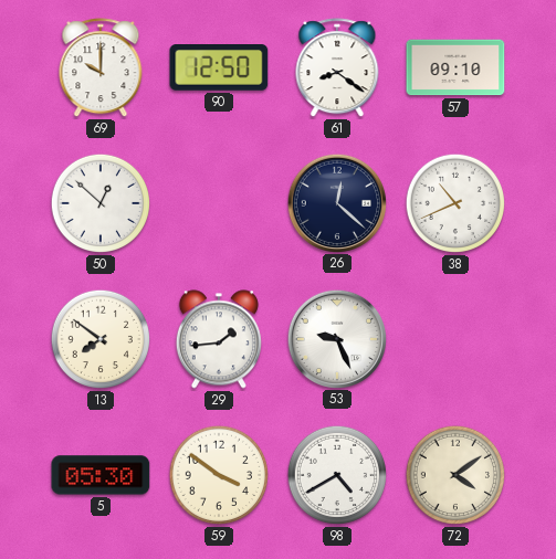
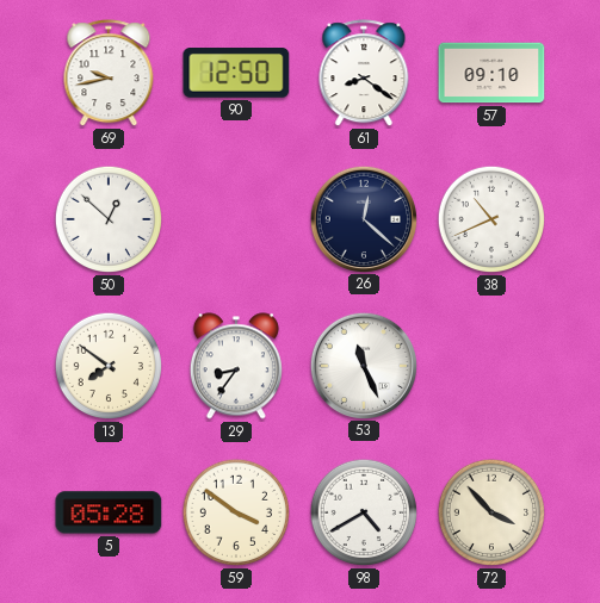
69: 10:00 -> 9:43 (109, 74)
29: 1:44 -> 8:36 (236, 366)
53: 9:26 -> 11:26 (363, 365)
5: 05:30 -> 05:28 (109, 512)
72: 4:09 -> 3:53 (491, 512)
